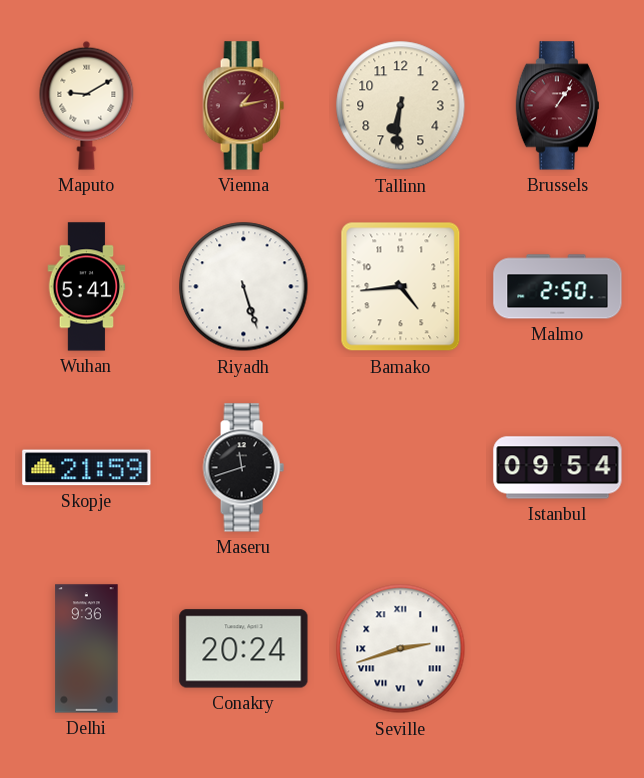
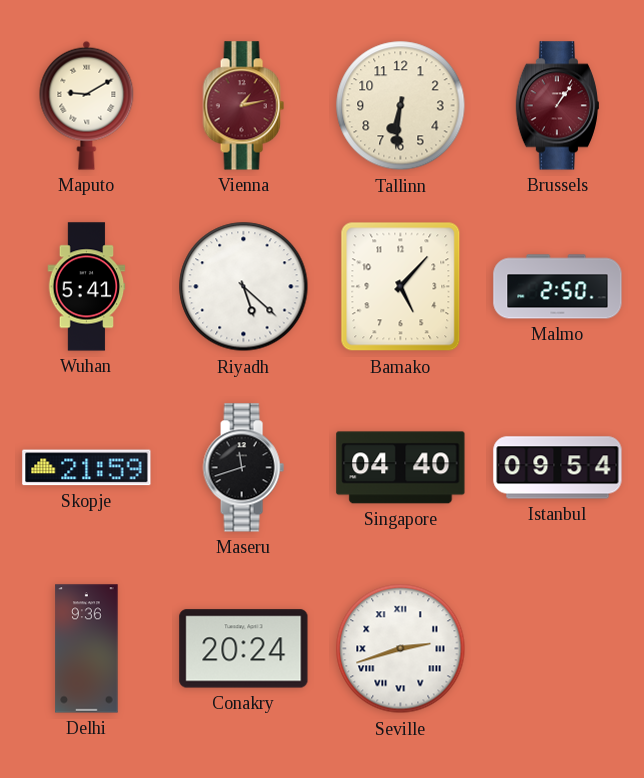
Riyadh: 5:27 -> 5:22 (244, 287)
Bamako: 4:44 -> 5:07 (401, 287)
Singapore: none -> 04:40 (401, 468)
